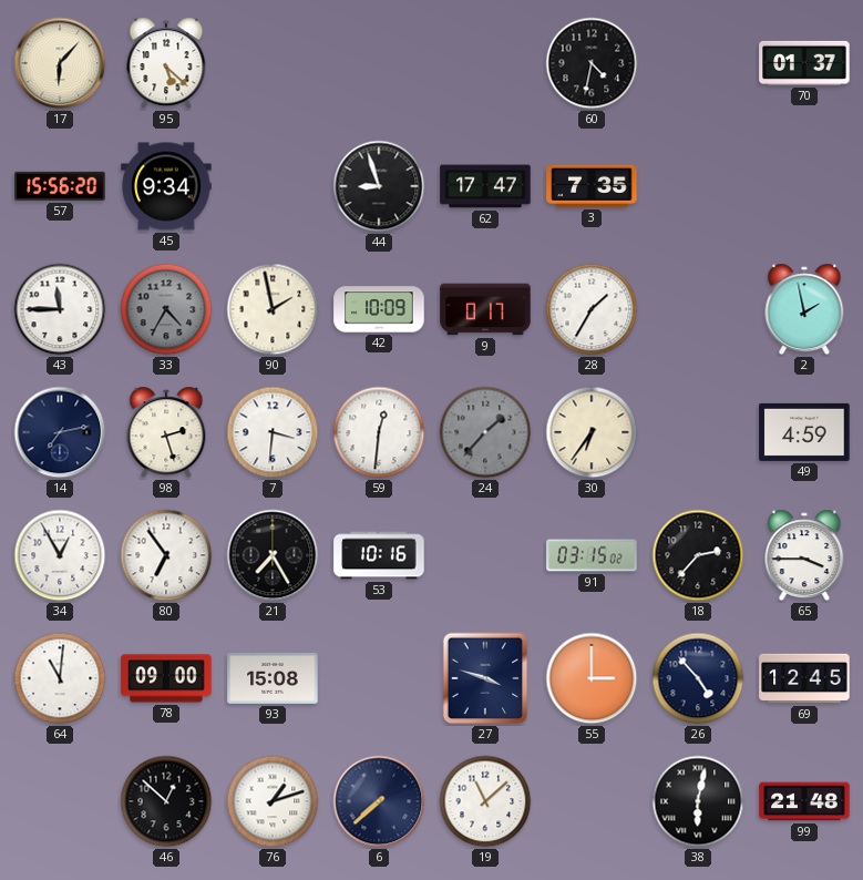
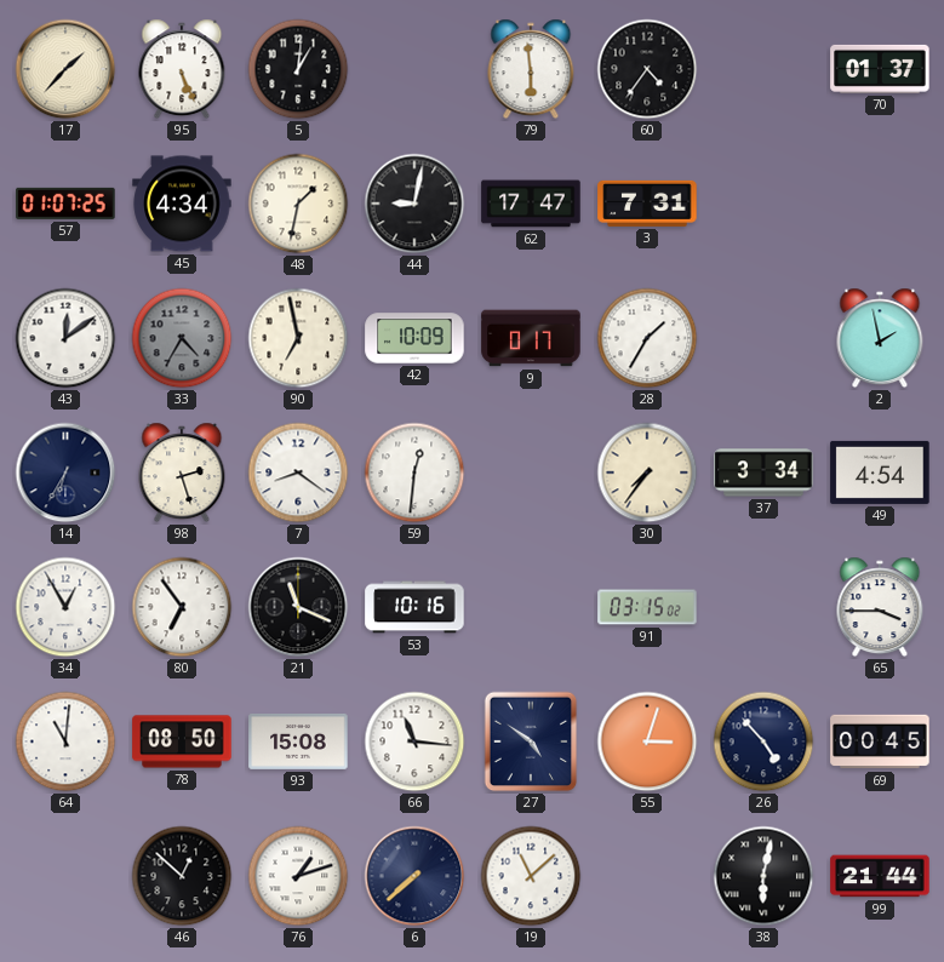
17: 6:07 -> 1:37 (65, 69)
95: 5:22 -> 5:26 (182, 69)
5: none -> 1:01 (298, 69)
79: none -> 5:59 (531, 69)
60: 4:32 -> 4:36 (647, 69)
57: 15:56 -> 01:07 (65, 204)
45: 9:34 -> 4:34 (182, 204)
48: none -> 1:32 (298, 204)
44: 8:57 -> 9:02 (414, 204)
3: 7:35 -> 7:31 (647, 204)
43: 11:45 -> 12:09 (65, 338)
90: 1:58 -> 6:58 (298, 338)
14: 7:13 -> 6:35 (65, 473)
7: 3:31 -> 8:21 (298, 473)
24: 1:37 -> none (485, 432)
30: 6:36 -> 7:36 (647, 473)
37: none -> 3:34 (763, 473)
49: 4:59 -> 4:54 (880, 473)
21: 7:25 -> 11:19 (298, 607)
18: 2:37 -> none (698, 555)
78: 09:00 -> 08:50 (182, 741)
66: none -> 11:16 (414, 741)
27: 3:48 -> 4:51 (531, 741)
55: 3:00 -> 3:03 (647, 741)
69: 12:45 -> 00:45 (880, 741)
99: 21:48 -> 21:44 (880, 876)
